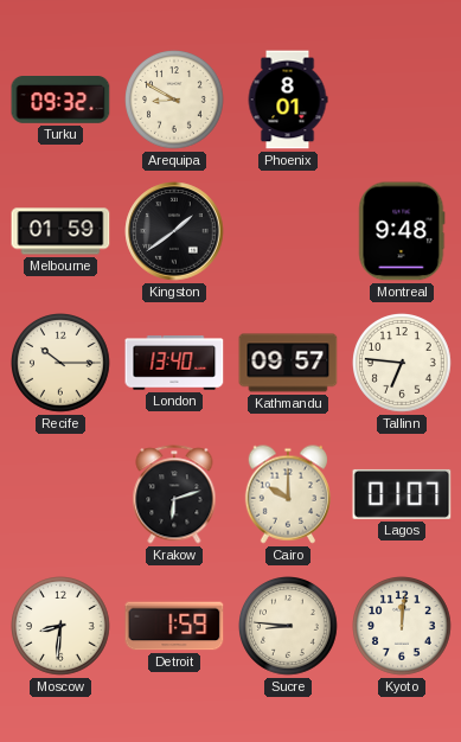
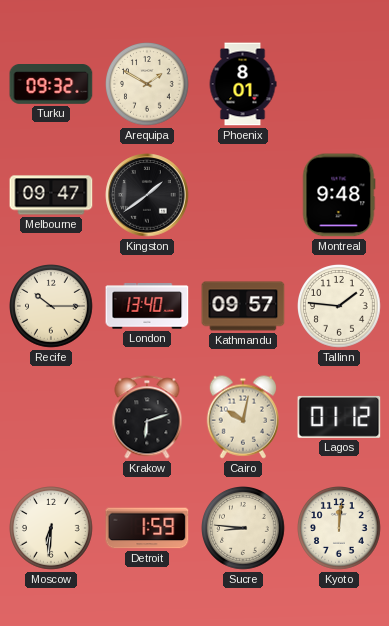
Arequipa: 8:50 -> 1:50 (148, 85)
Melbourne: 01:59 -> 09:47 (51, 195)
Tallinn: 6:46 -> 1:46 (340, 307)
Cairo: 10:00 -> 10:02 (243, 417)
Lagos: 01:07 -> 01:12 (339, 417)
Moscow: 8:31 -> 6:31 (52, 529)
